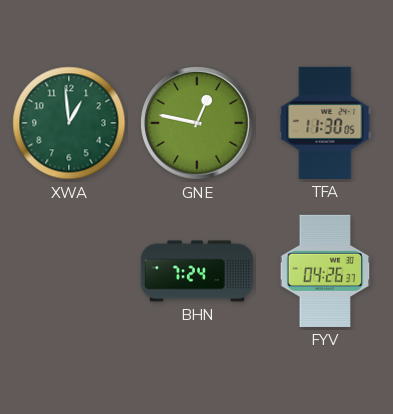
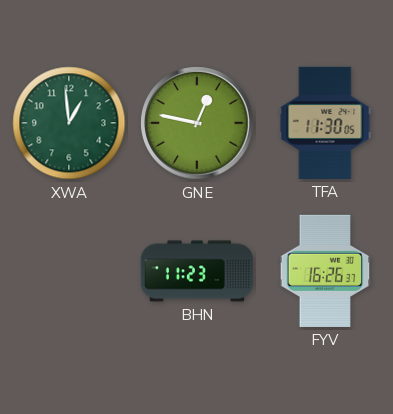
BHN: 7:24 -> 11:23 (196, 271)
FYV: 04:26 -> 16:26 (325, 271)
